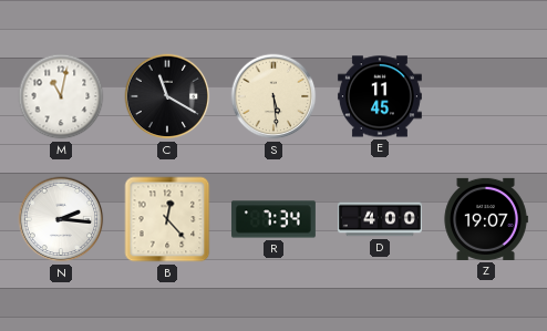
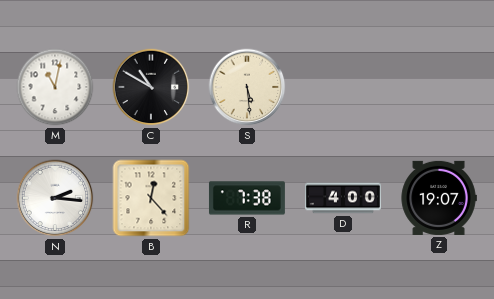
C: 11:20 -> 10:50 (151, 87)
E: 11:45 -> none (380, 96)
R: 7:34 -> 7:38 (247, 198)
